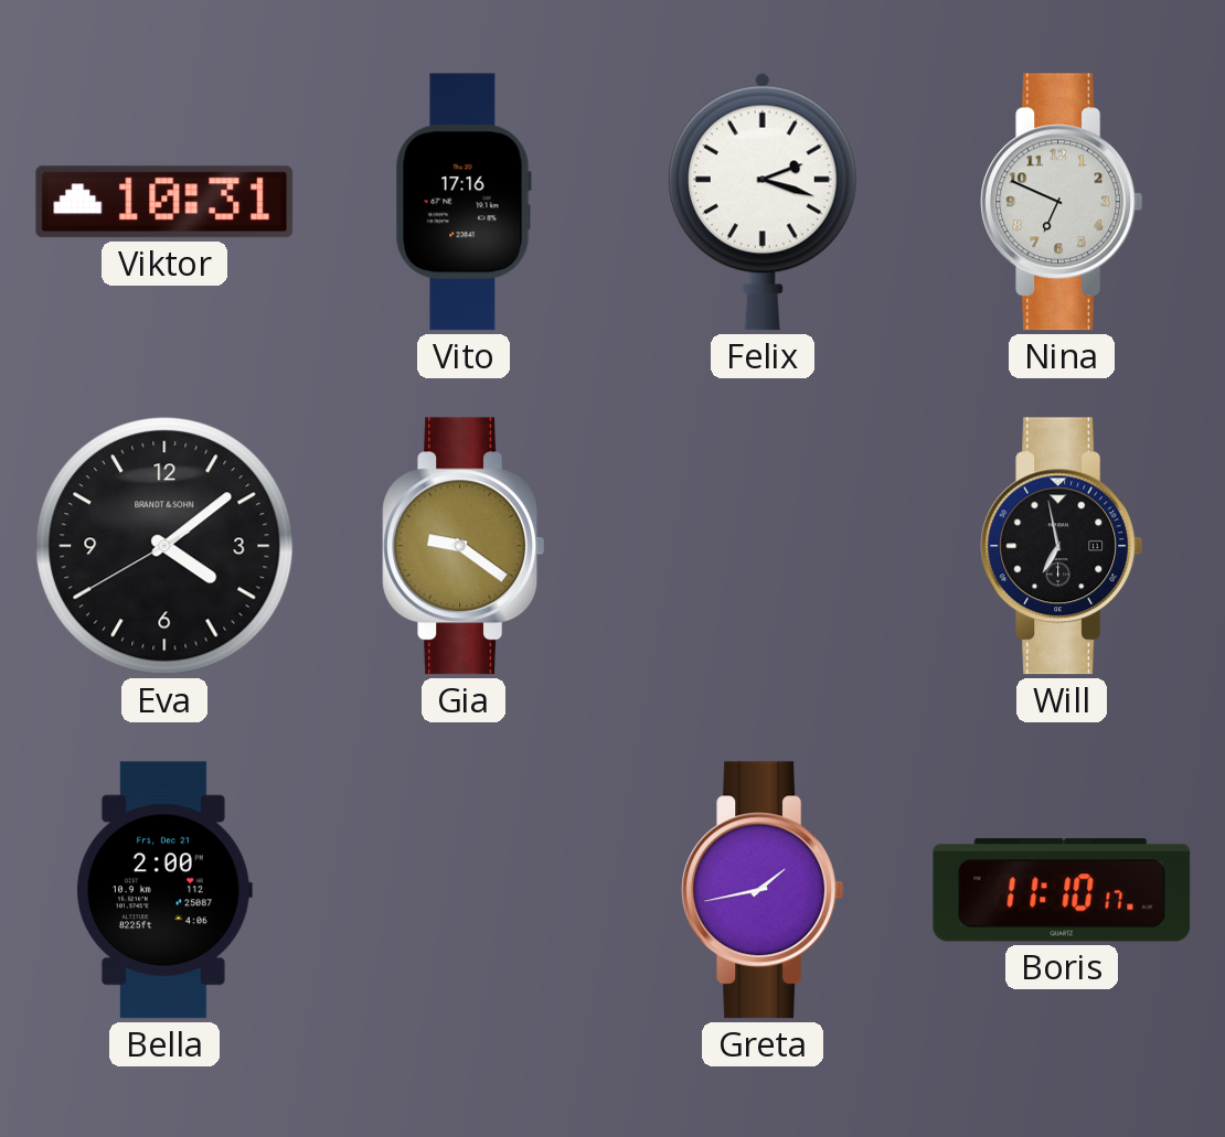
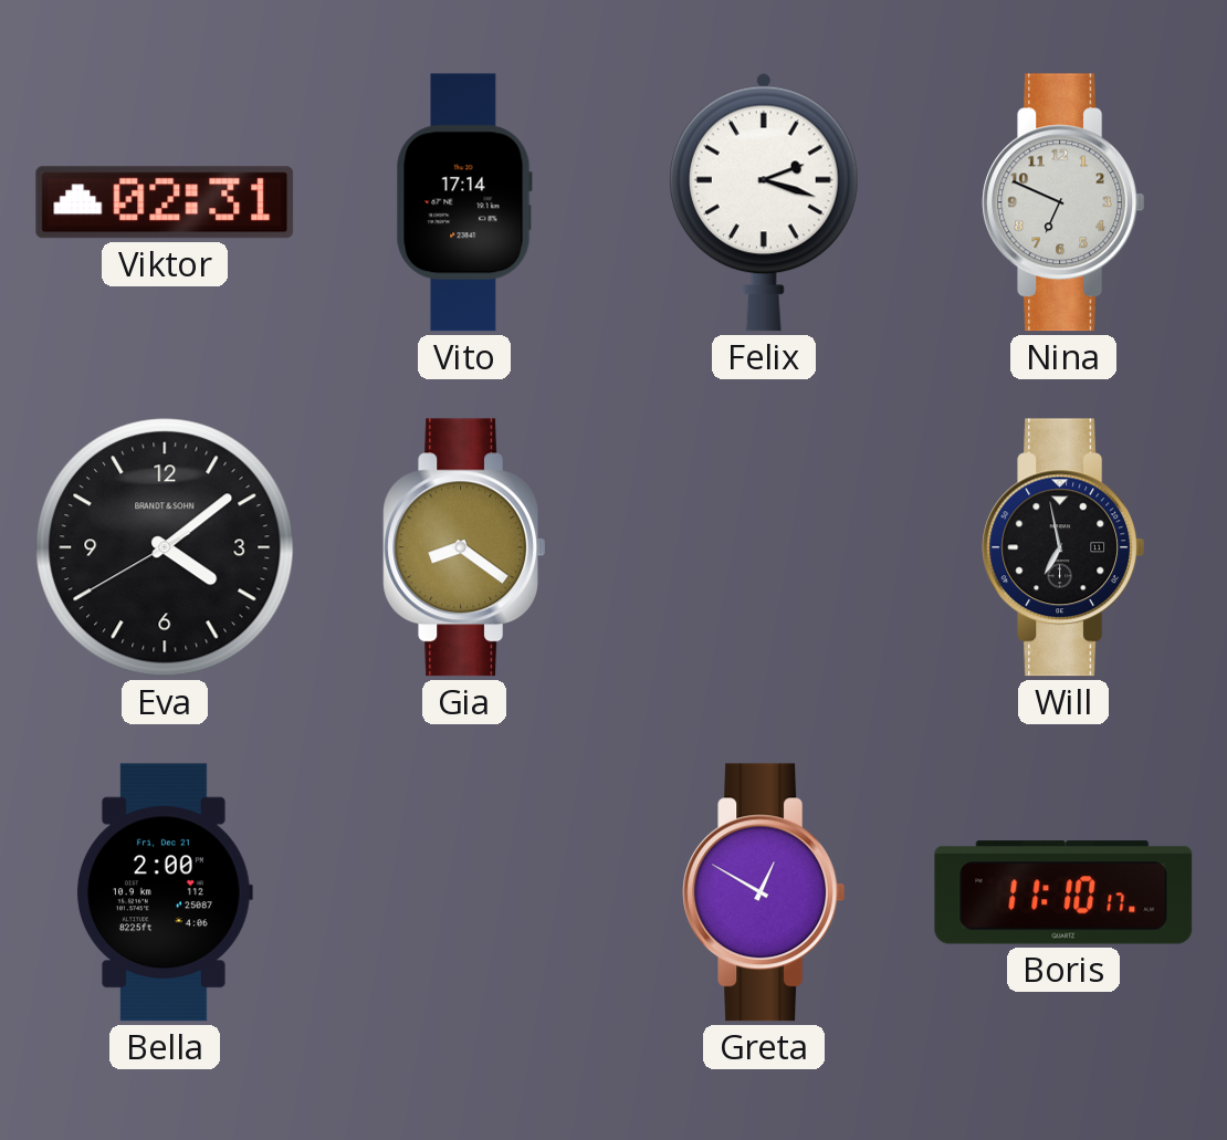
Viktor: 10:31 -> 02:31 (165, 202)
Vito: 17:16 -> 17:14 (464, 202)
Gia: 9:21 -> 8:21 (463, 547)
Greta: 1:43 -> 12:50 (763, 892)
